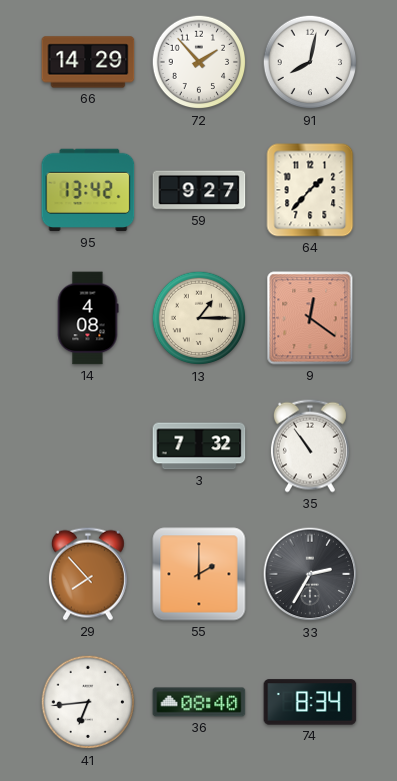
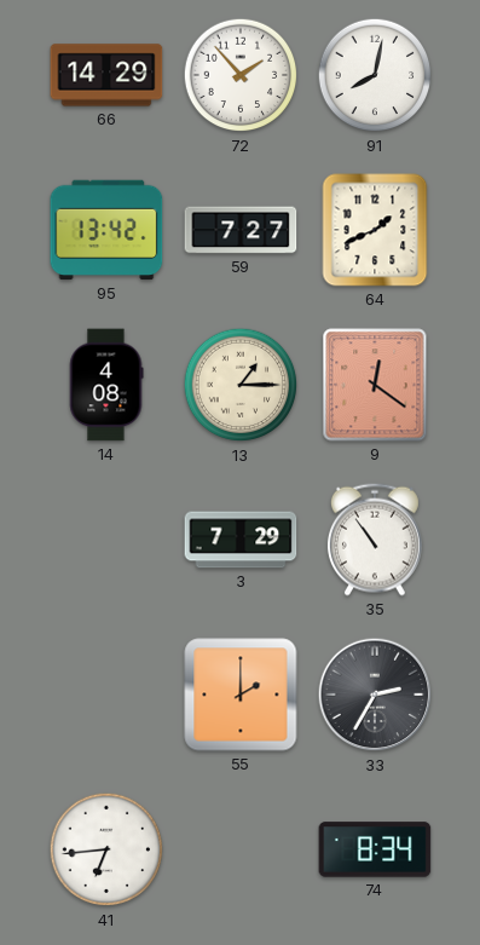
59: 9:27 -> 7:27 (241, 230)
64: 1:37 -> 1:41 (375, 230)
3: 7:32 -> 7:29 (241, 540)
29: 7:53 -> none (88, 574)
36: 08:40 -> none (199, 702)
